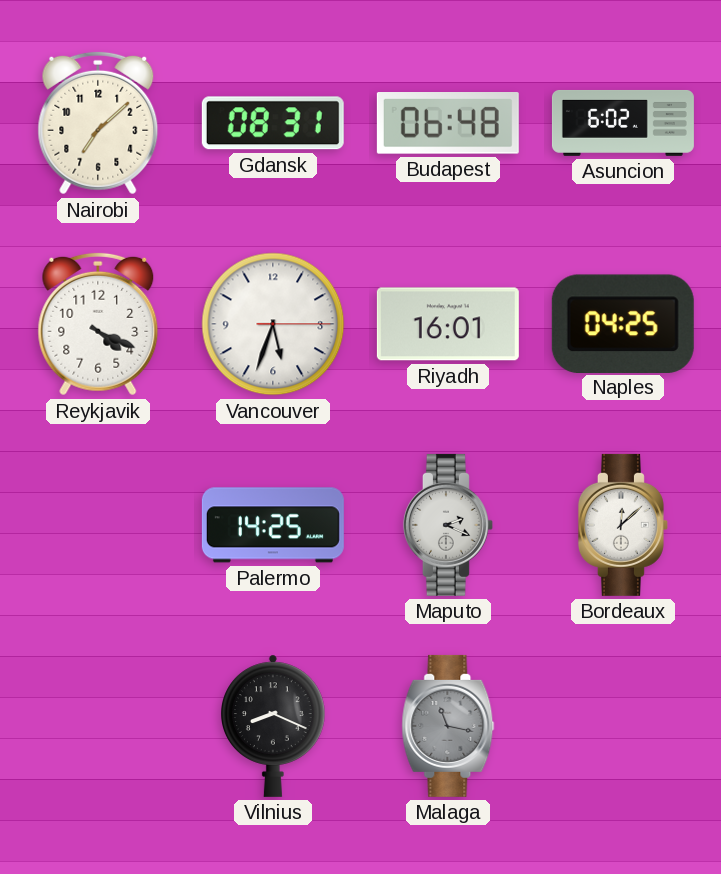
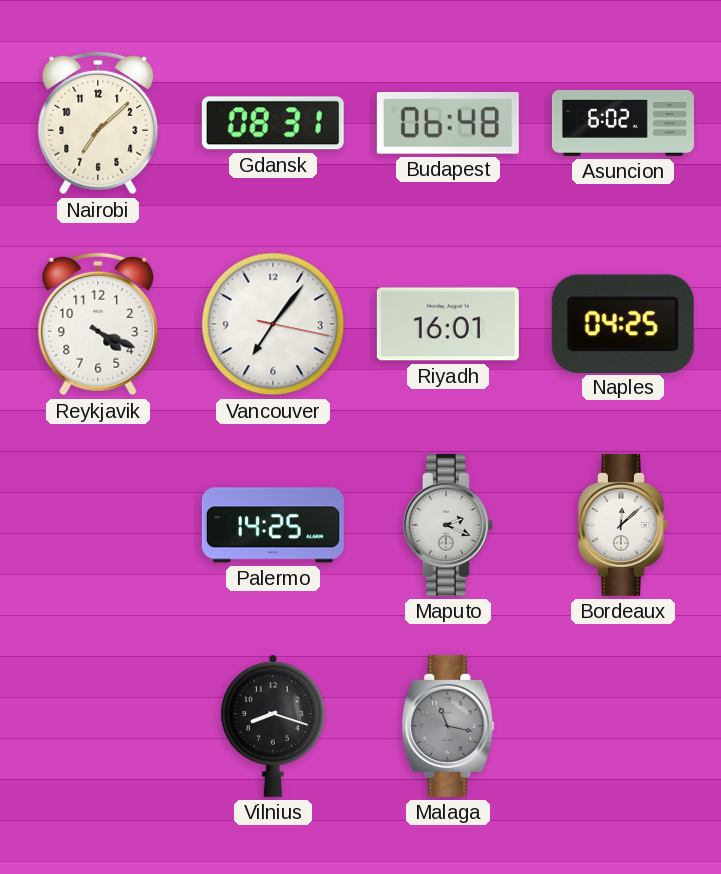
Vancouver: 5:33 -> 7:06 (273, 324)
Vilnius: 8:19 -> 8:18 (274, 726)
